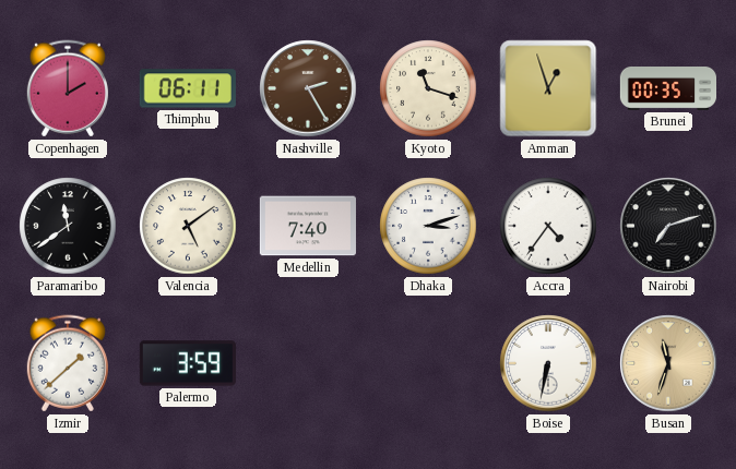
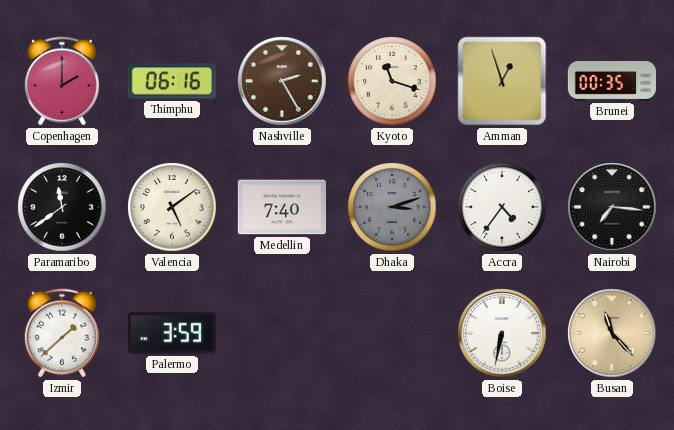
Thimphu: 06:11 -> 06:16 (172, 81)
Dhaka dial: white -> grey (392, 207)
Nairobi: 7:12 -> 7:16 (612, 207)
Busan: 11:33 -> 11:23 (612, 333)
